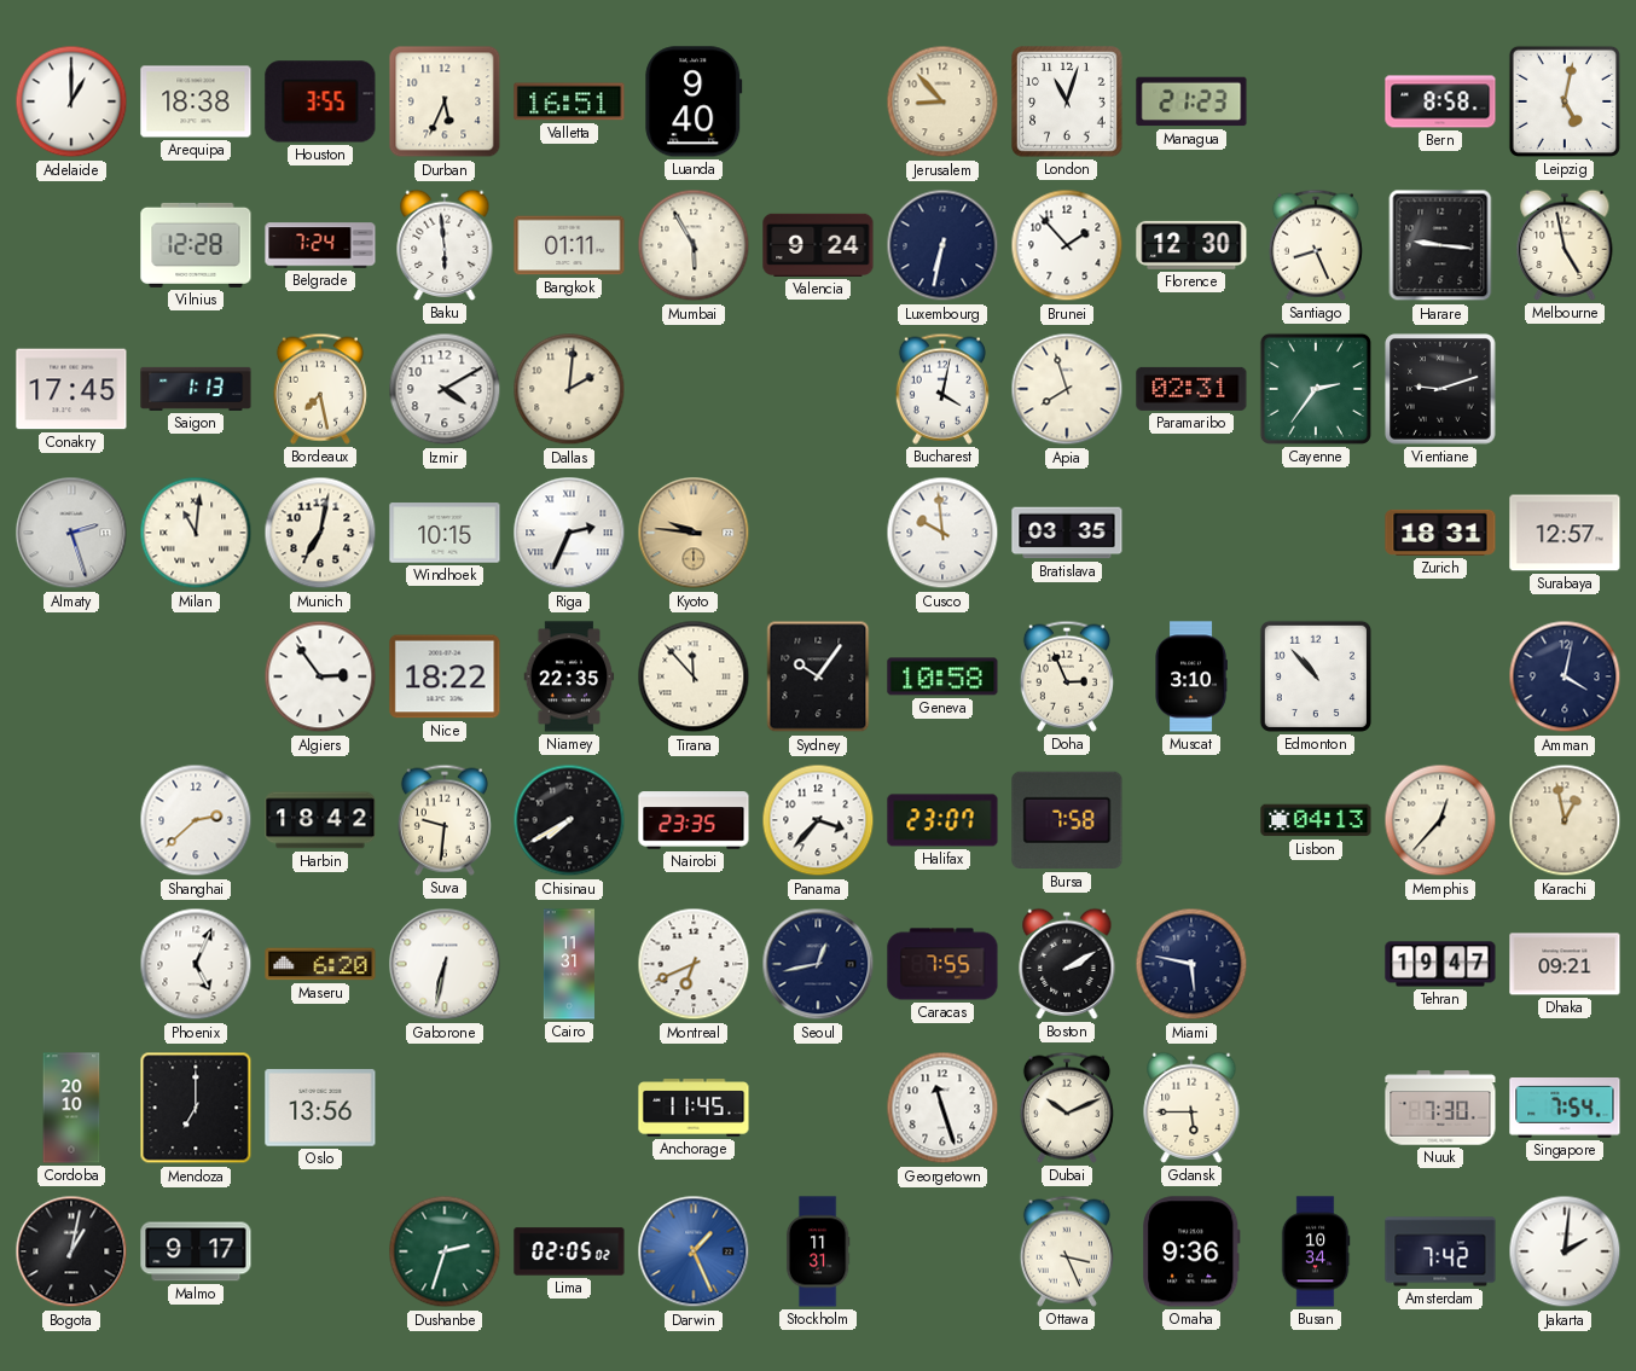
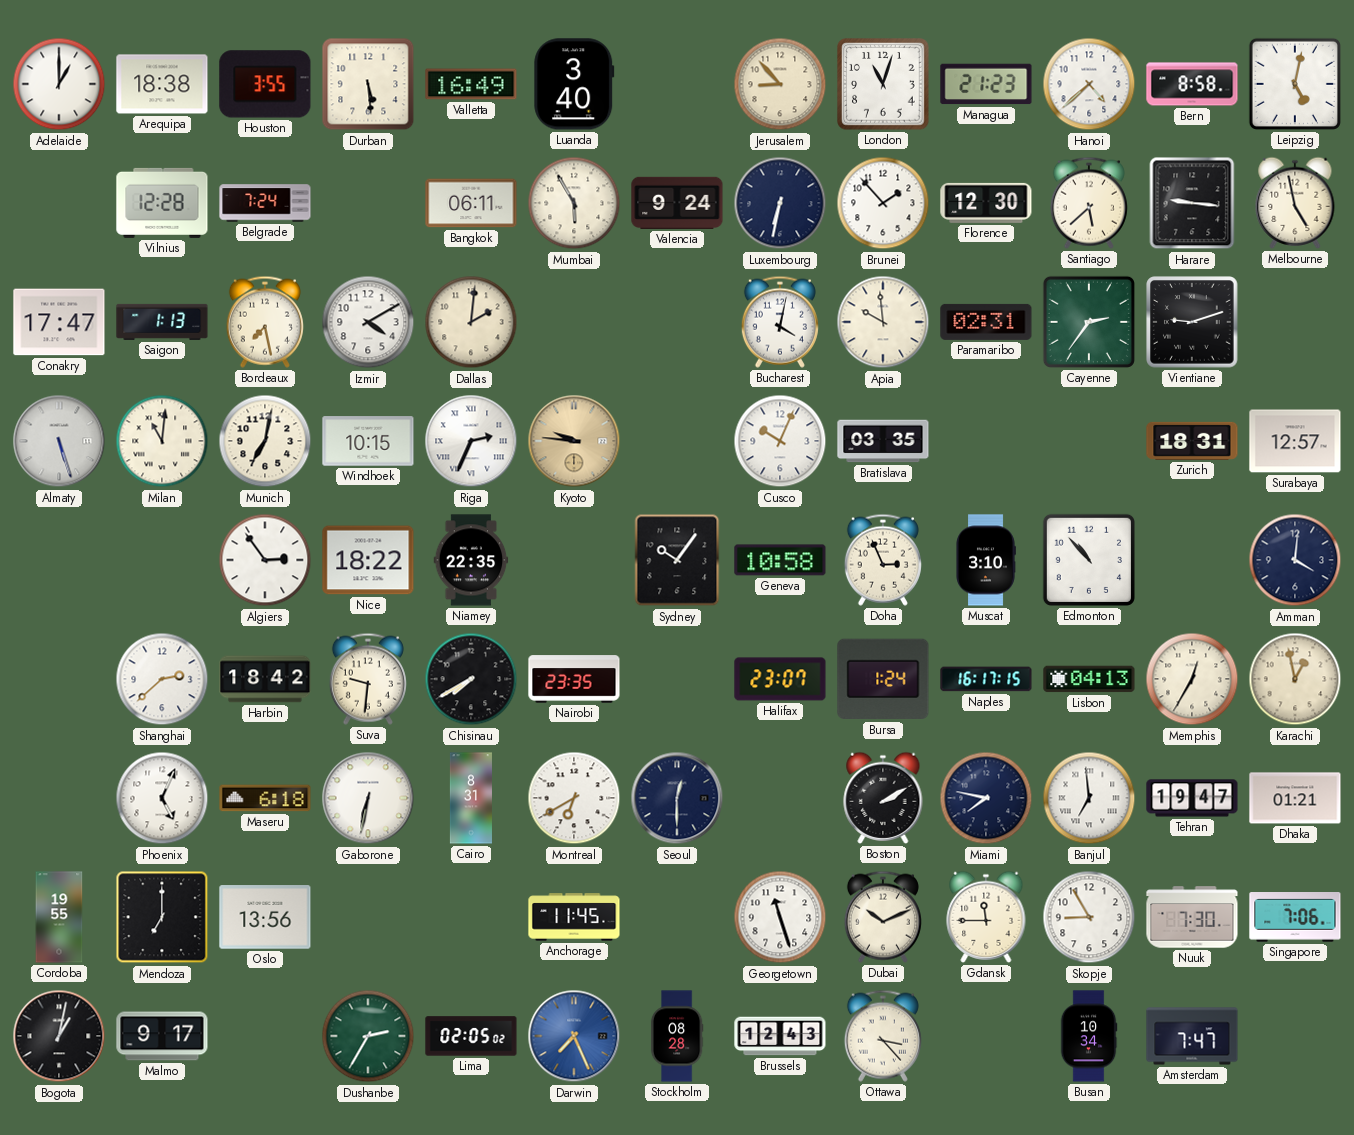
Durban: 5:34 -> 5:29 (368, 84)
Valletta: 16:51 -> 16:49 (471, 84)
Luanda: 9:40 -> 3:40 (574, 84)
Hanoi: none -> 4:38 (1089, 84)
Baku: 5:59 -> none (445, 245)
Bangkok: 01:11 -> 06:11 (471, 203)
Santiago: 8:26 -> 5:38 (1089, 203)
Conakry: 17:45 -> 17:47 (59, 322)
Apia: 7:57 -> 9:59 (883, 322)
Almaty: 2:27 -> 5:27 (59, 441)
Cusco: 9:59 -> 10:04 (780, 441)
Tirana: 11:53 -> none (694, 676)
Amman: 4:02 -> 4:01 (1295, 560)
Panama: 3:37 -> none (818, 820)
Bursa: 7:58 -> 1:24 (883, 679)
Naples: none -> 16:17 (986, 679)
Memphis: 12:37 -> 12:35 (1192, 679)
Maseru: 6:20 -> 6:18 (265, 798)
Cairo: 11:31 -> 8:31 (471, 798)
Montreal: 6:41 -> 6:40 (574, 798)
Seoul: 12:43 -> 12:30 (677, 798)
Caracas: 7:55 -> none (942, 964)
Miami: 5:47 -> 7:47 (986, 798)
Banjul: none -> 6:59 (1089, 798)
Dhaka: 09:21 -> 01:21 (1295, 798)
Cordoba: 20:10 -> 19:55 (59, 917)
Gdansk: 5:45 -> 11:45 (986, 917)
Skopje: none -> 8:55 (1089, 917)
Singapore: 7:54 -> 7:06 (1295, 917)
Dushanbe: 2:33 -> 2:35 (368, 1036)
Darwin: 1:26 -> 7:26 (574, 1036)
Stockholm: 11:31 -> 08:28 (677, 1036)
Brussels: none -> 12:43 (780, 1036)
Ottawa: 3:26 -> 3:23 (883, 1036)
Omaha: 9:36 -> none (1191, 1251)
Amsterdam: 7:42 -> 7:47 (1192, 1036)
Jakarta: 2:01 -> none (1565, 1251)
